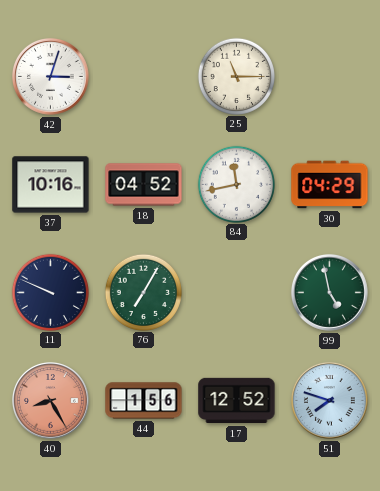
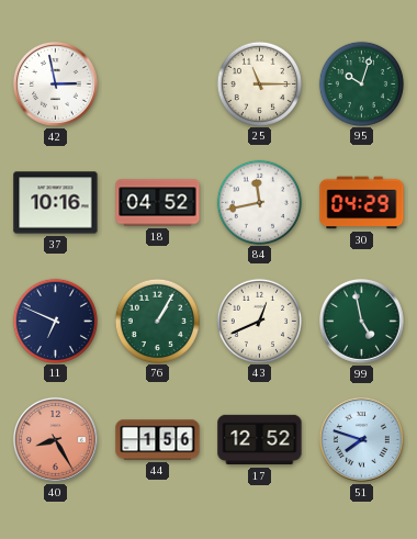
42: 3:03 -> 2:58 (56, 85)
95: none -> 10:03 (361, 83)
11: 9:49 -> 6:49 (55, 321)
76: 7:05 -> 1:05 (157, 321)
43: none -> 12:41 (259, 321)
